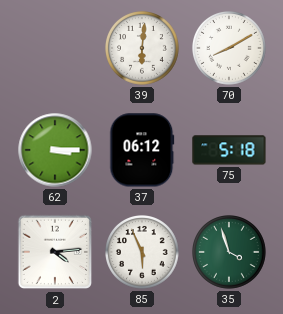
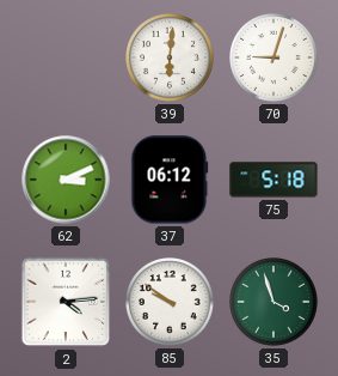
70: 8:10 -> 9:03 (275, 59)
62: 3:15 -> 3:11 (66, 180)
85: 5:56 -> 9:51 (171, 303)
